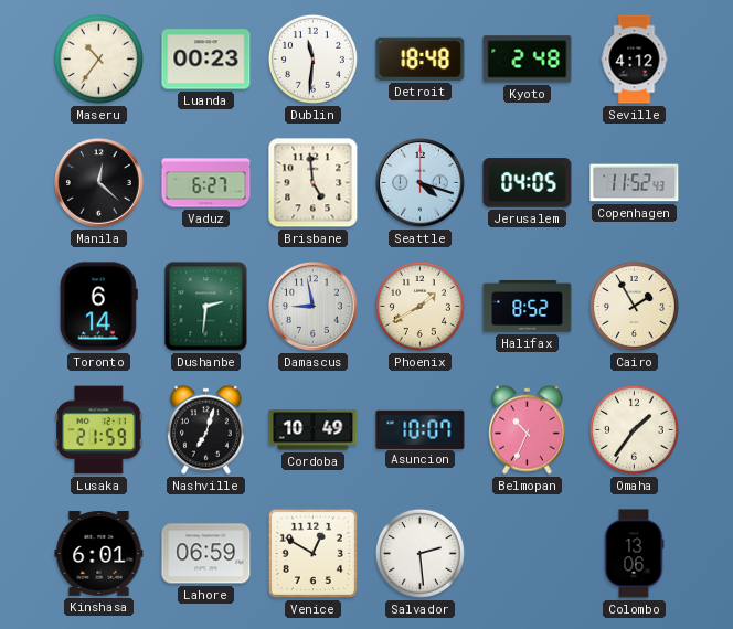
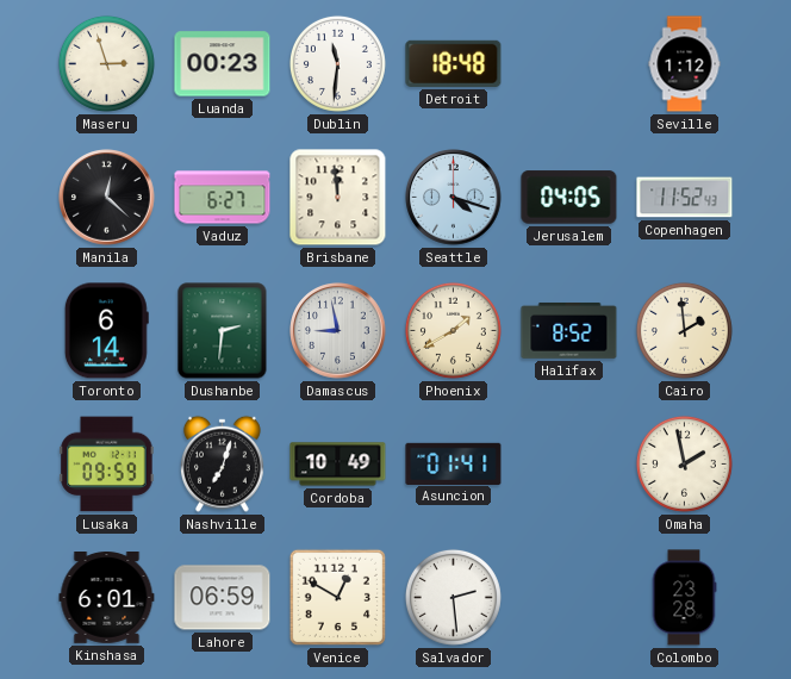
Maseru: 10:36 -> 2:57 (106, 63)
Kyoto: 2:48 -> none (528, 60)
Seville: 4:12 -> 1:12 (685, 64)
Brisbane: 4:59 -> 11:59 (338, 198)
Cairo: 1:55 -> 1:59 (684, 330)
Lusaka: 21:59 -> 09:59 (107, 465)
Asuncion: 10:07 -> 01:41 (454, 463)
Belmopan: 10:34 -> none (528, 429)
Omaha: 1:36 -> 1:58 (684, 463)
Colombo: 13:06 -> 23:28 (684, 598)
